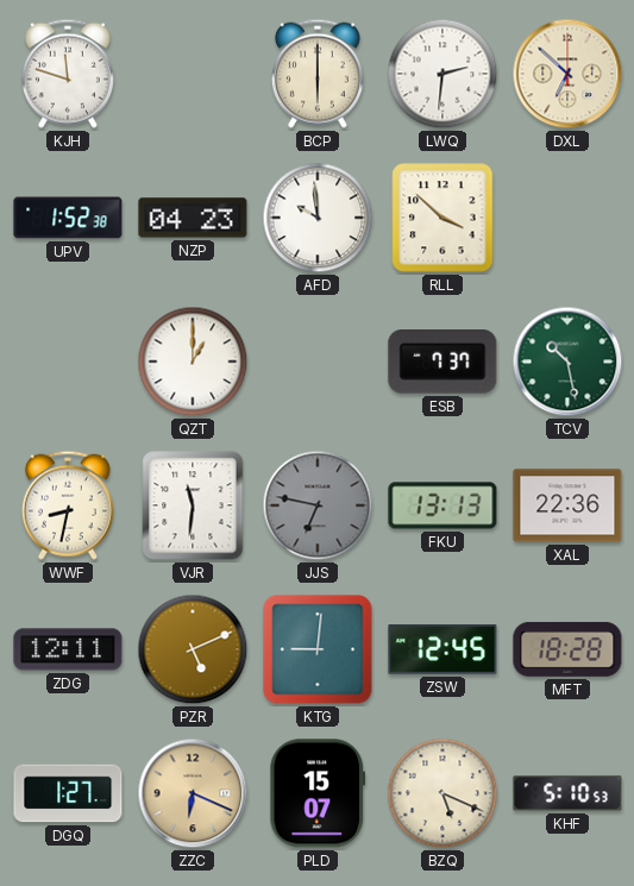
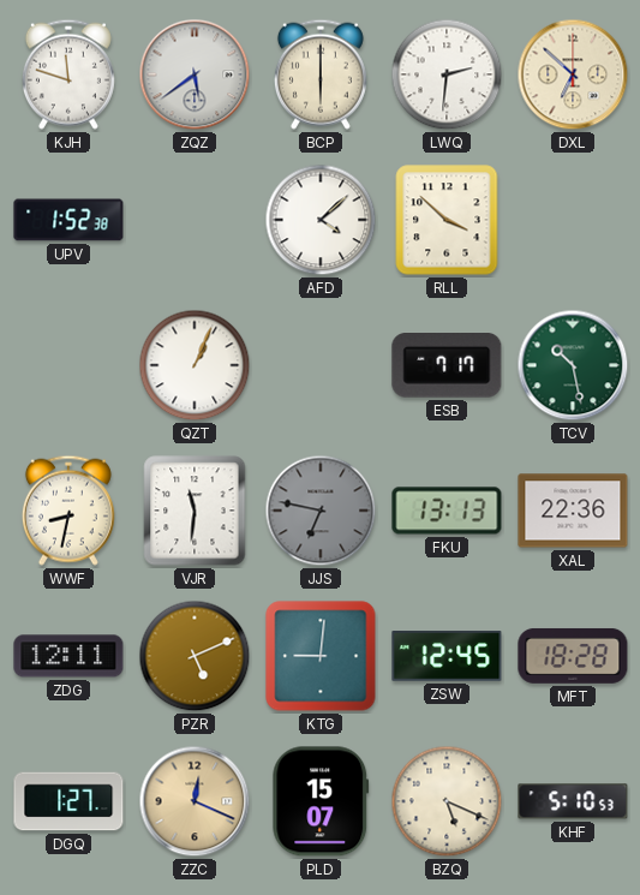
ZQZ: none -> 5:39 (195, 74)
NZP: 04:23 -> none (193, 218)
AFD: 9:59 -> 4:08 (321, 220)
QZT: 1:00 -> 1:04 (195, 365)
ESB: 7:37 -> 7:17 (447, 366)
ZZC: 6:19 -> 12:19 (195, 801)
